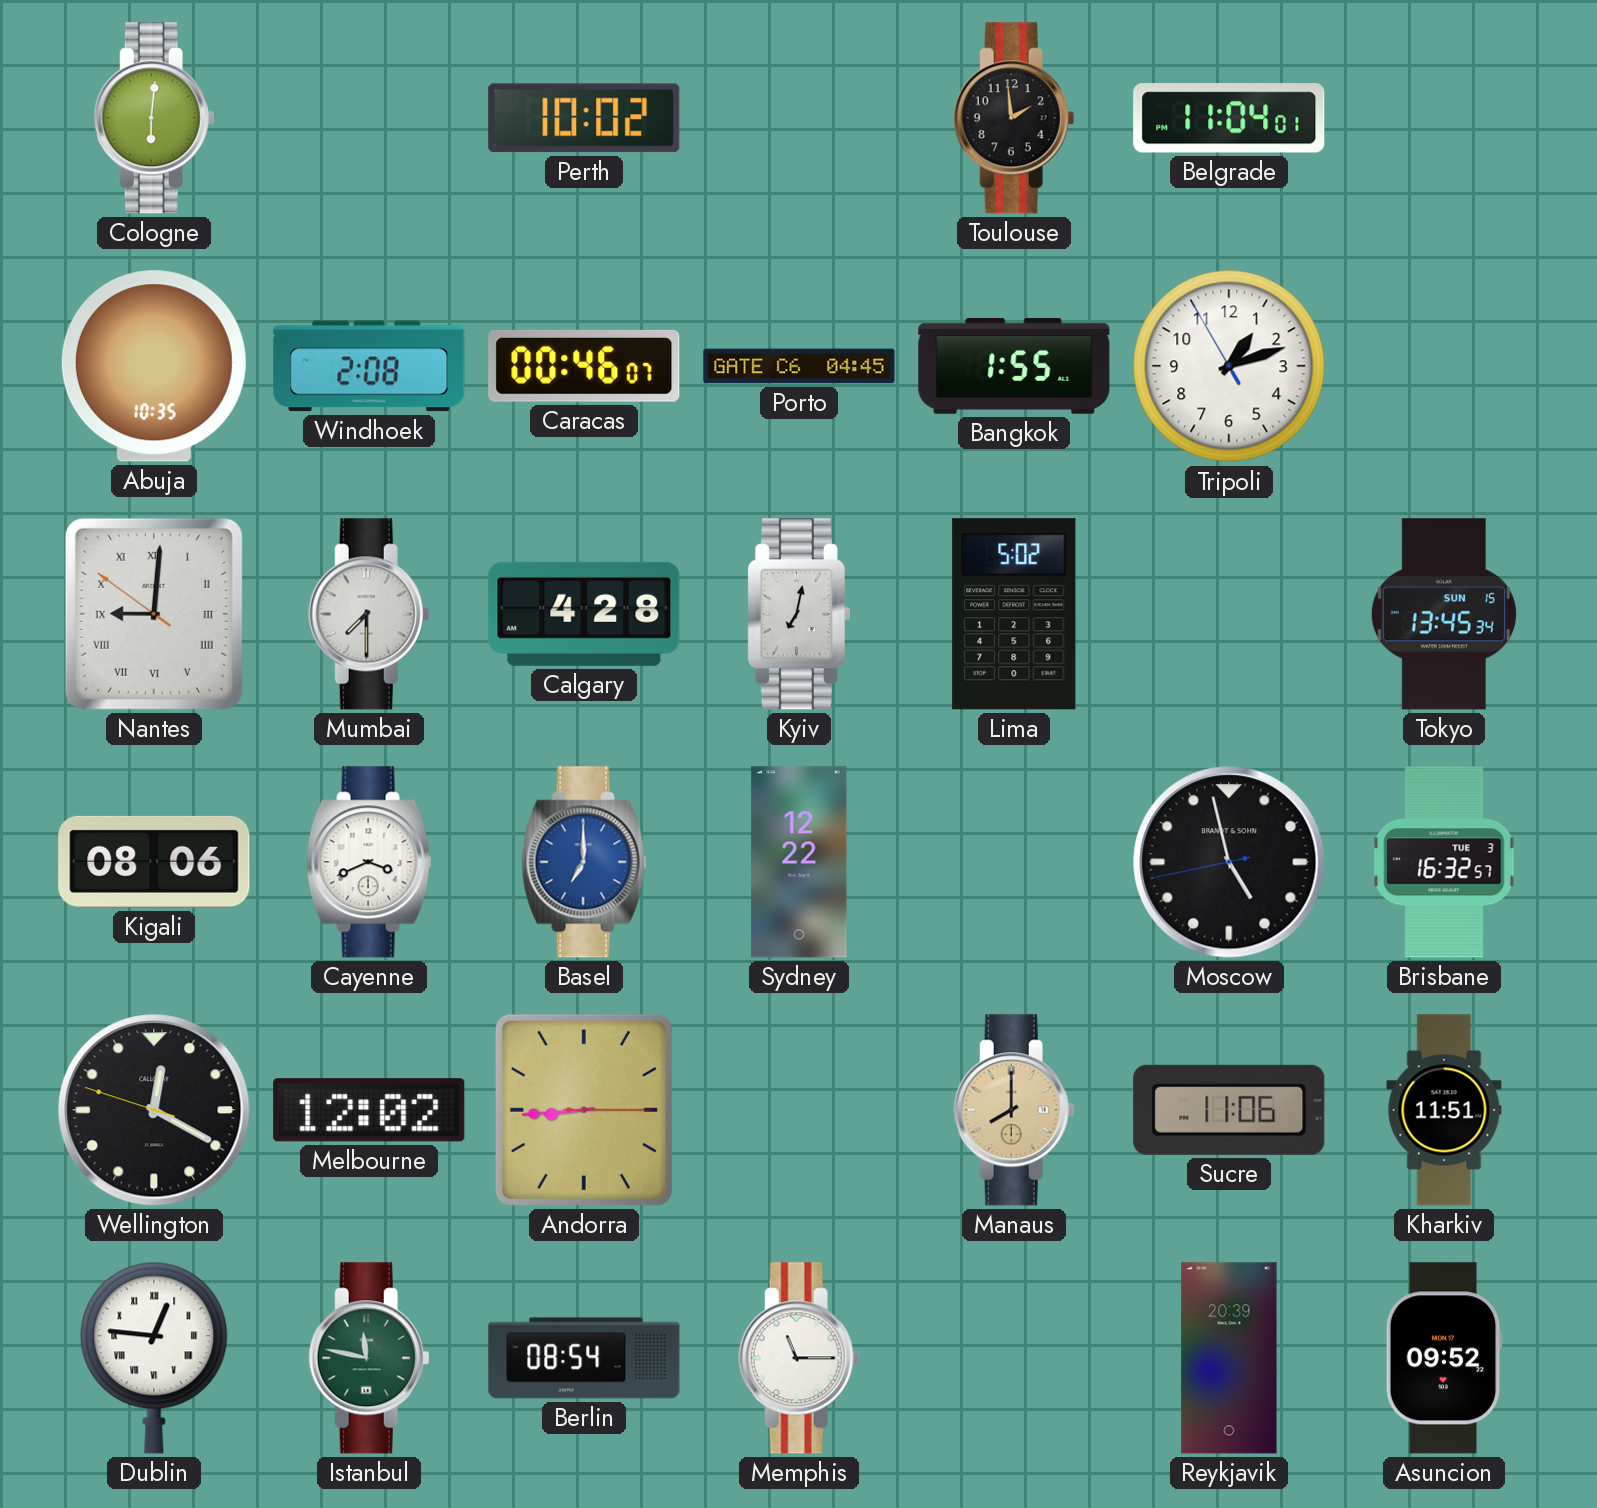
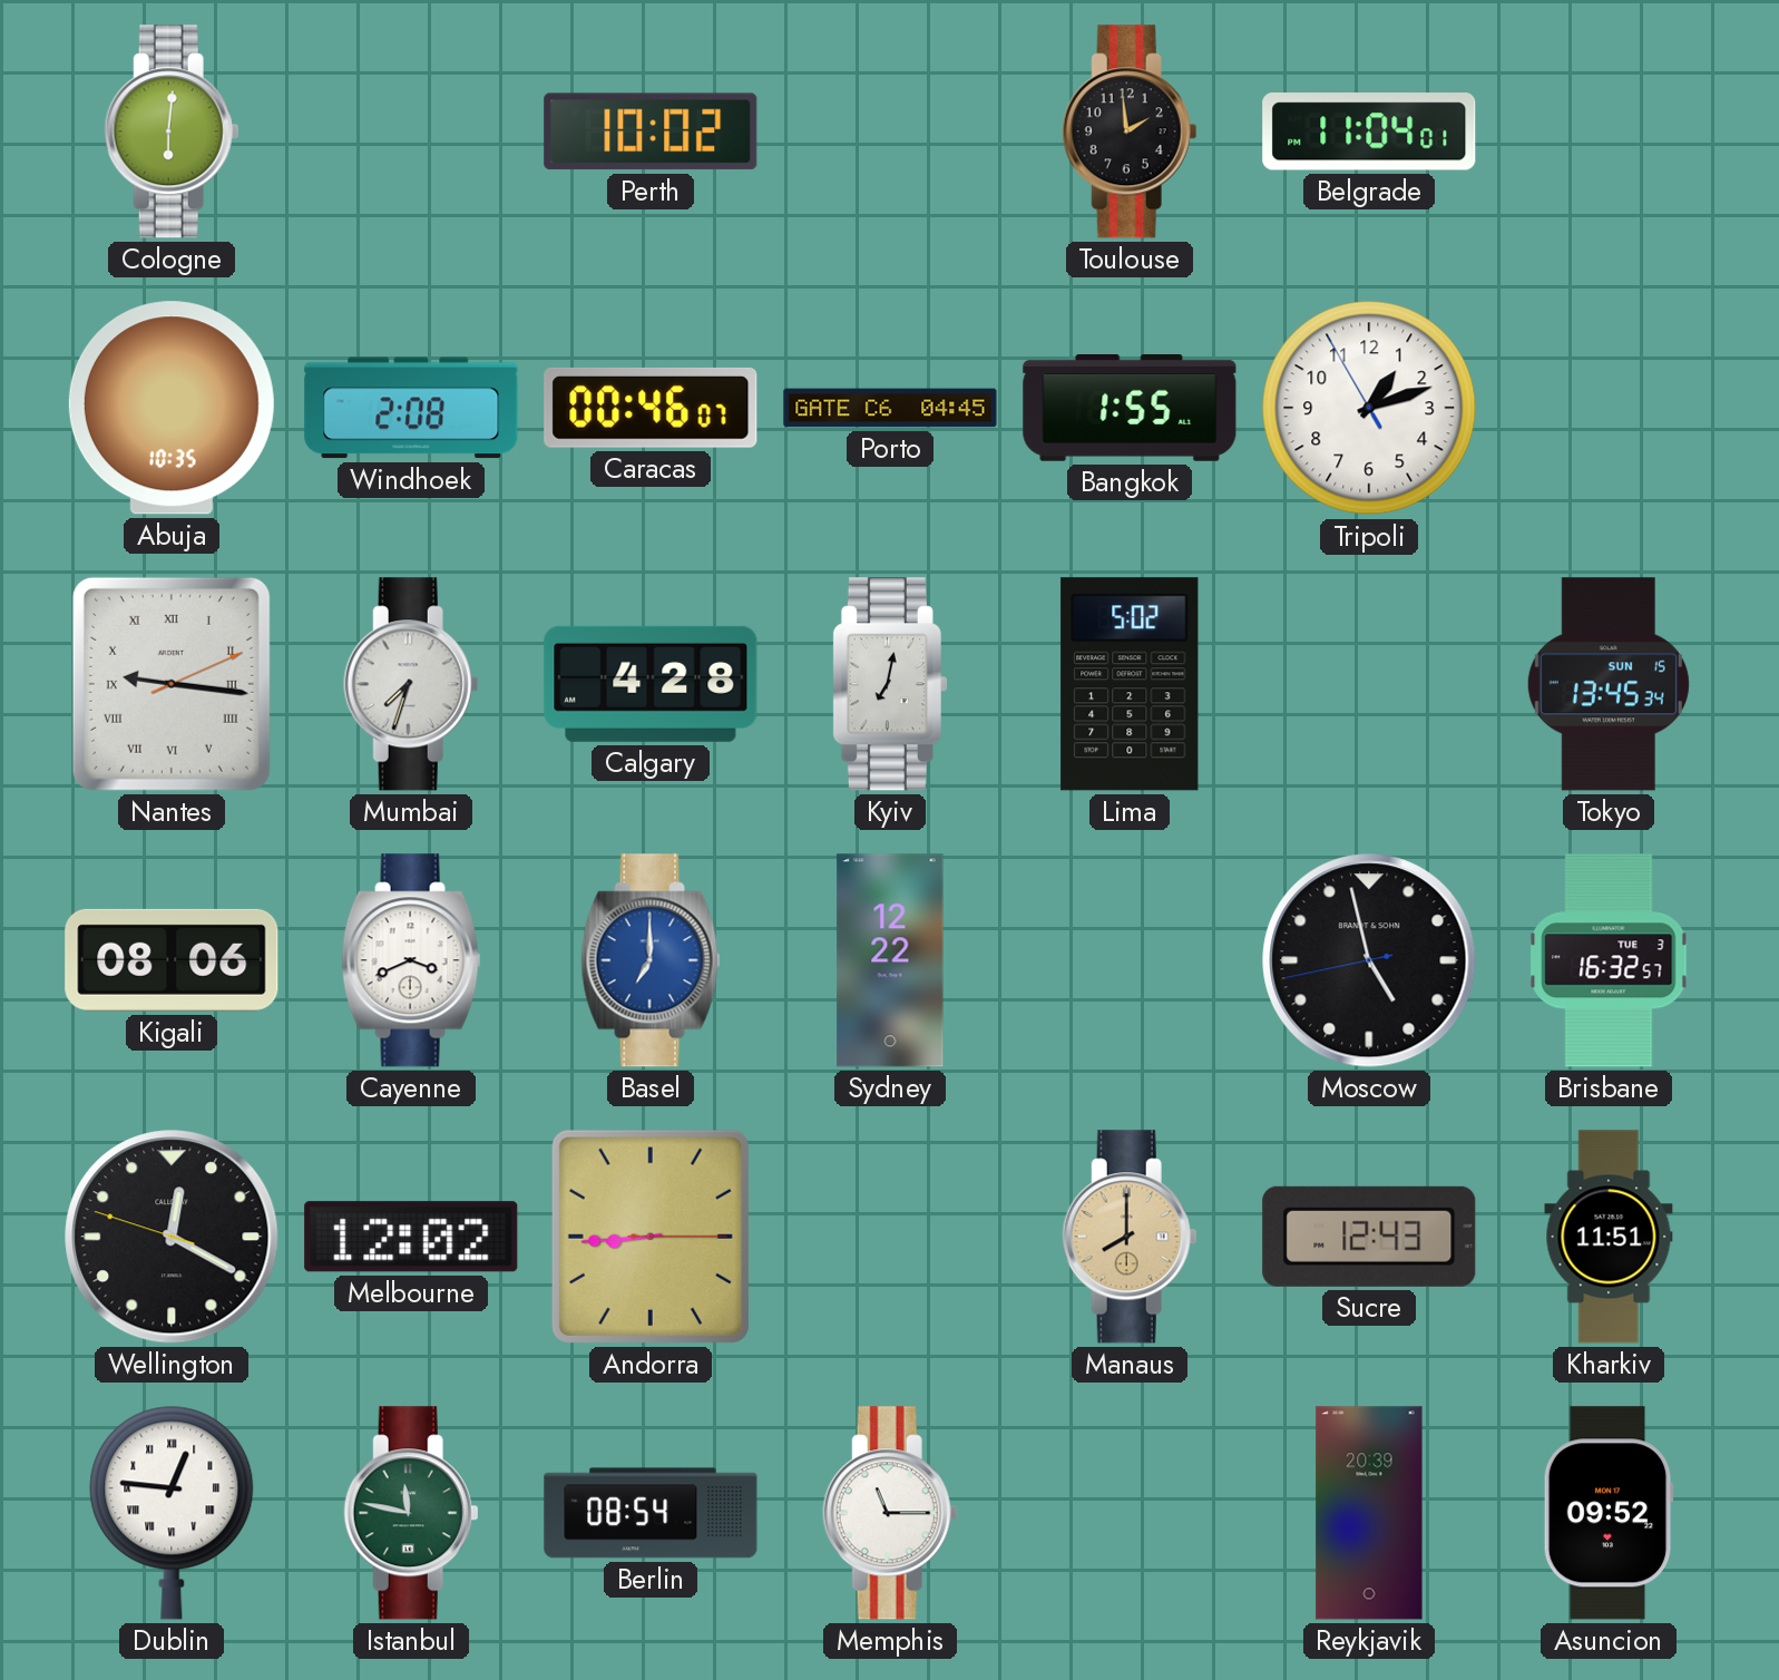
Nantes: 9:00 -> 9:16 (172, 684)
Mumbai: 7:30 -> 7:33 (411, 684)
Sucre: 11:06 -> 12:43 (1369, 1237)
